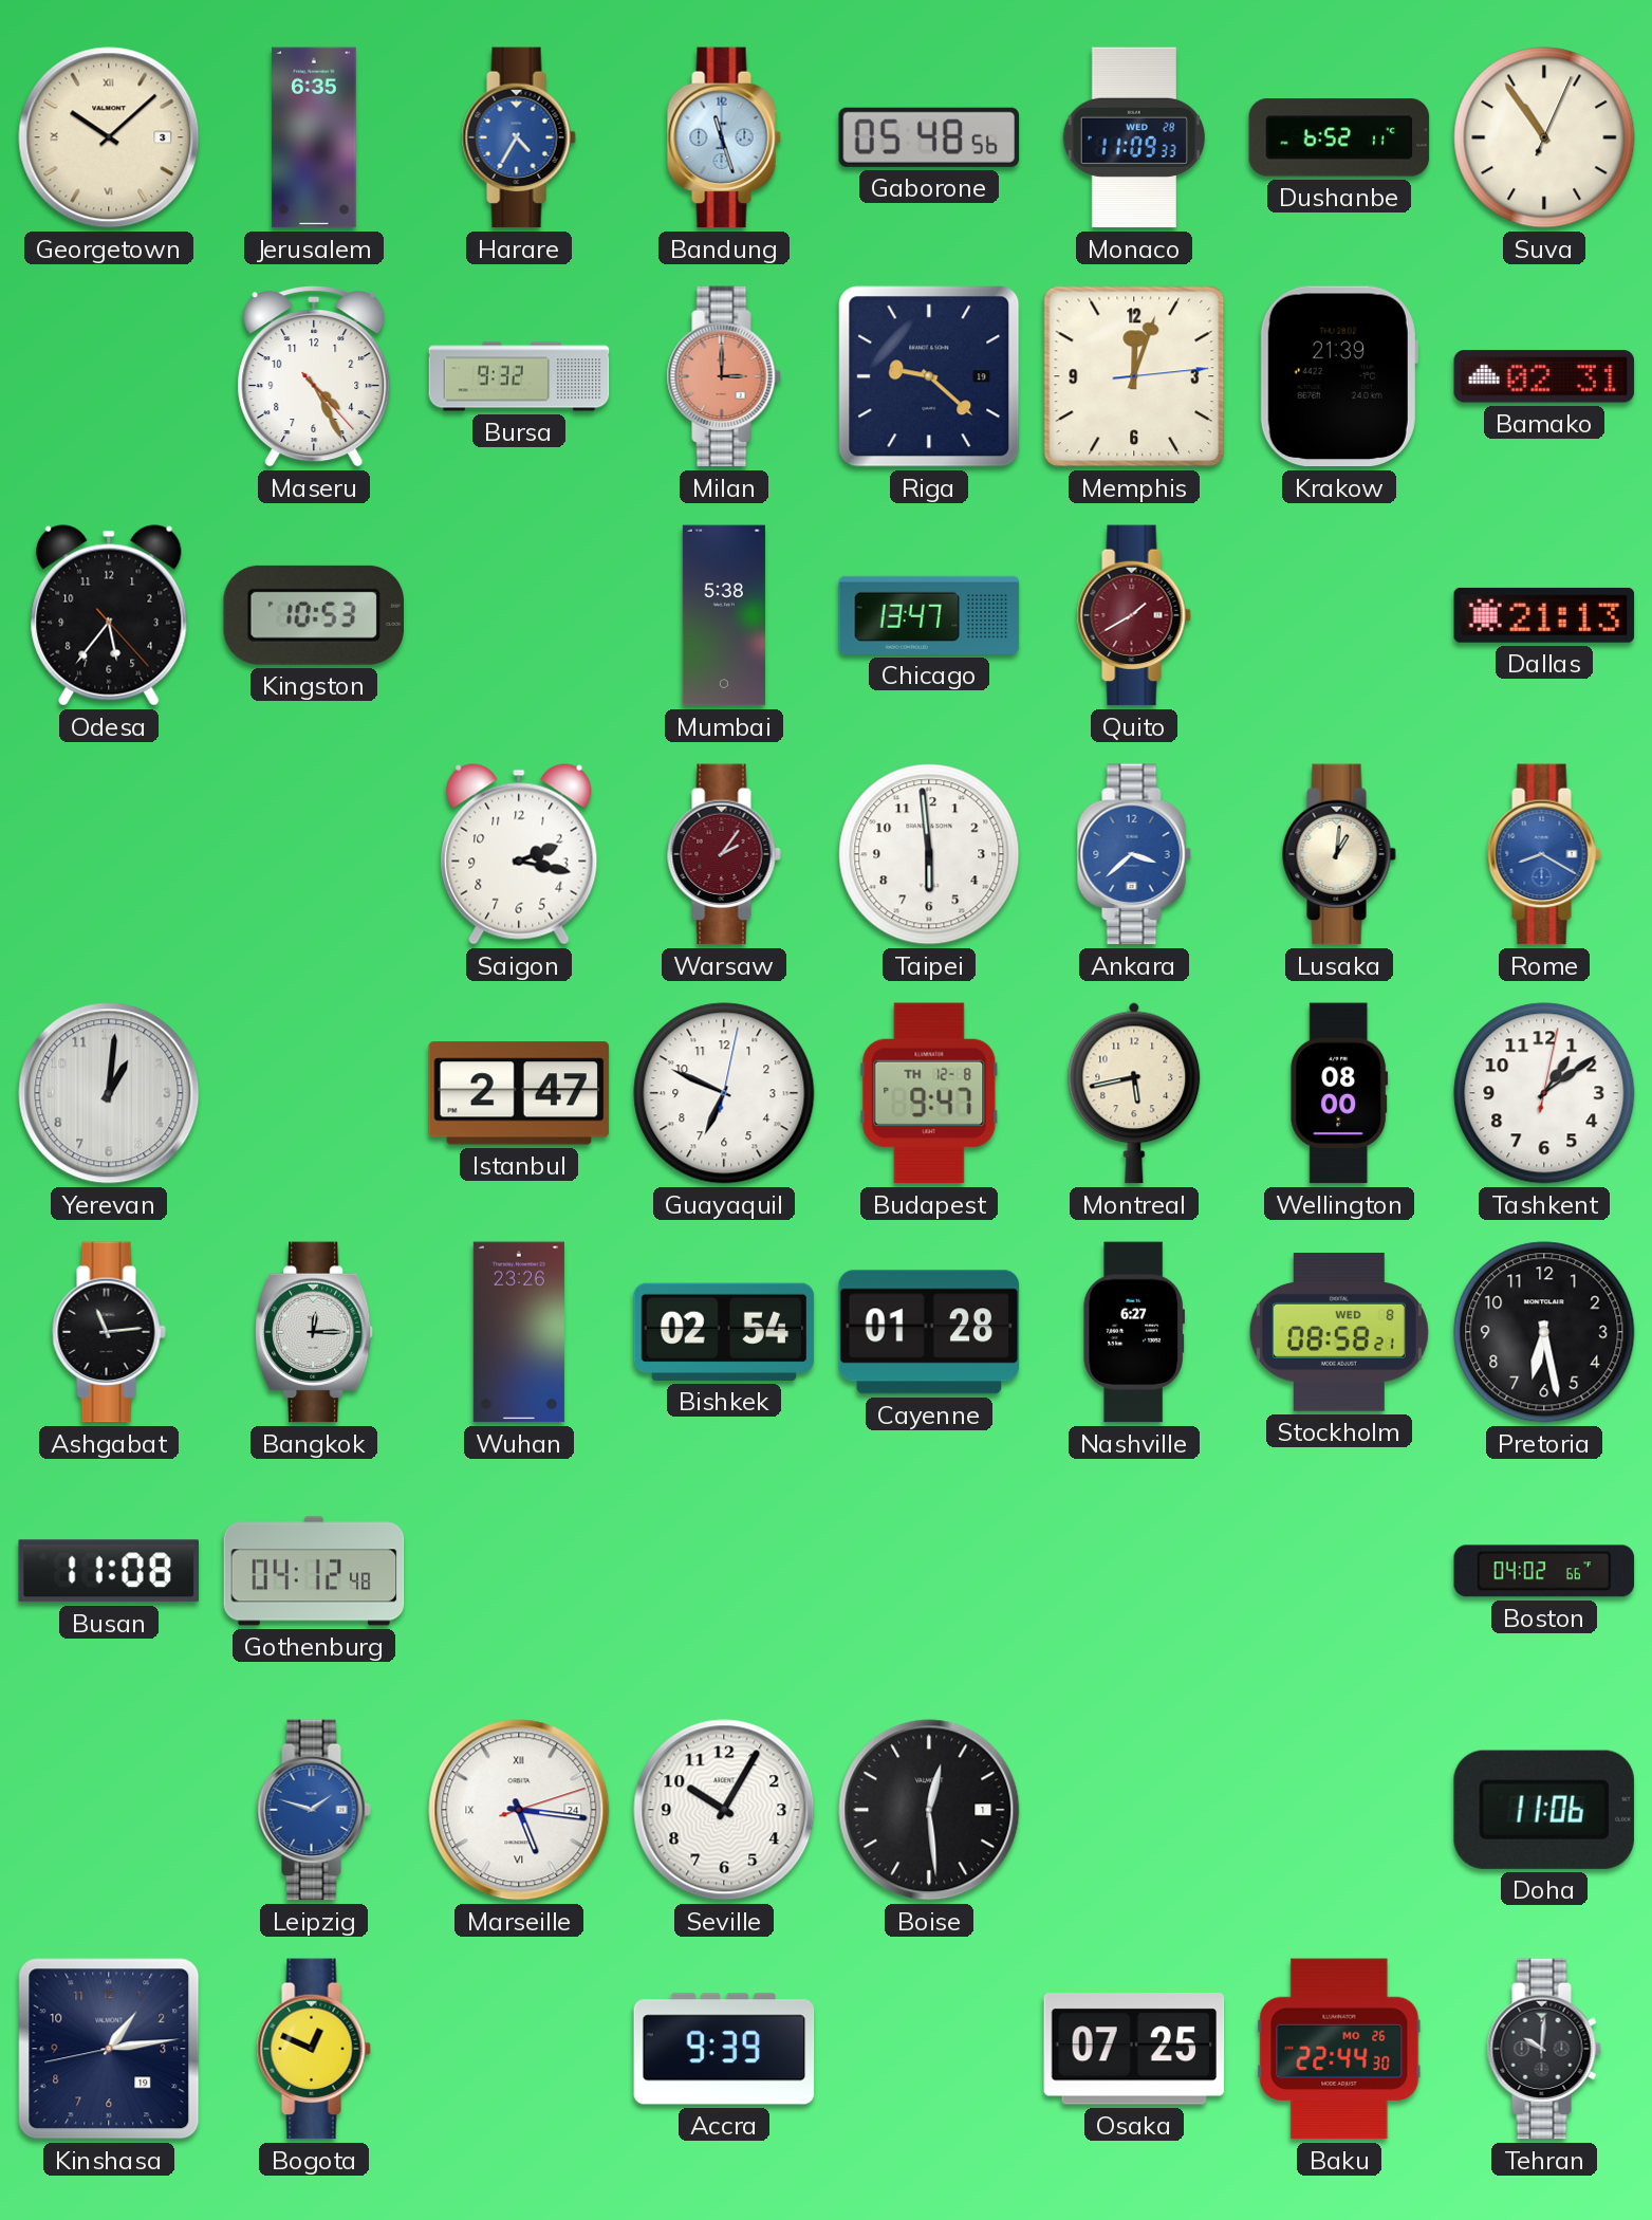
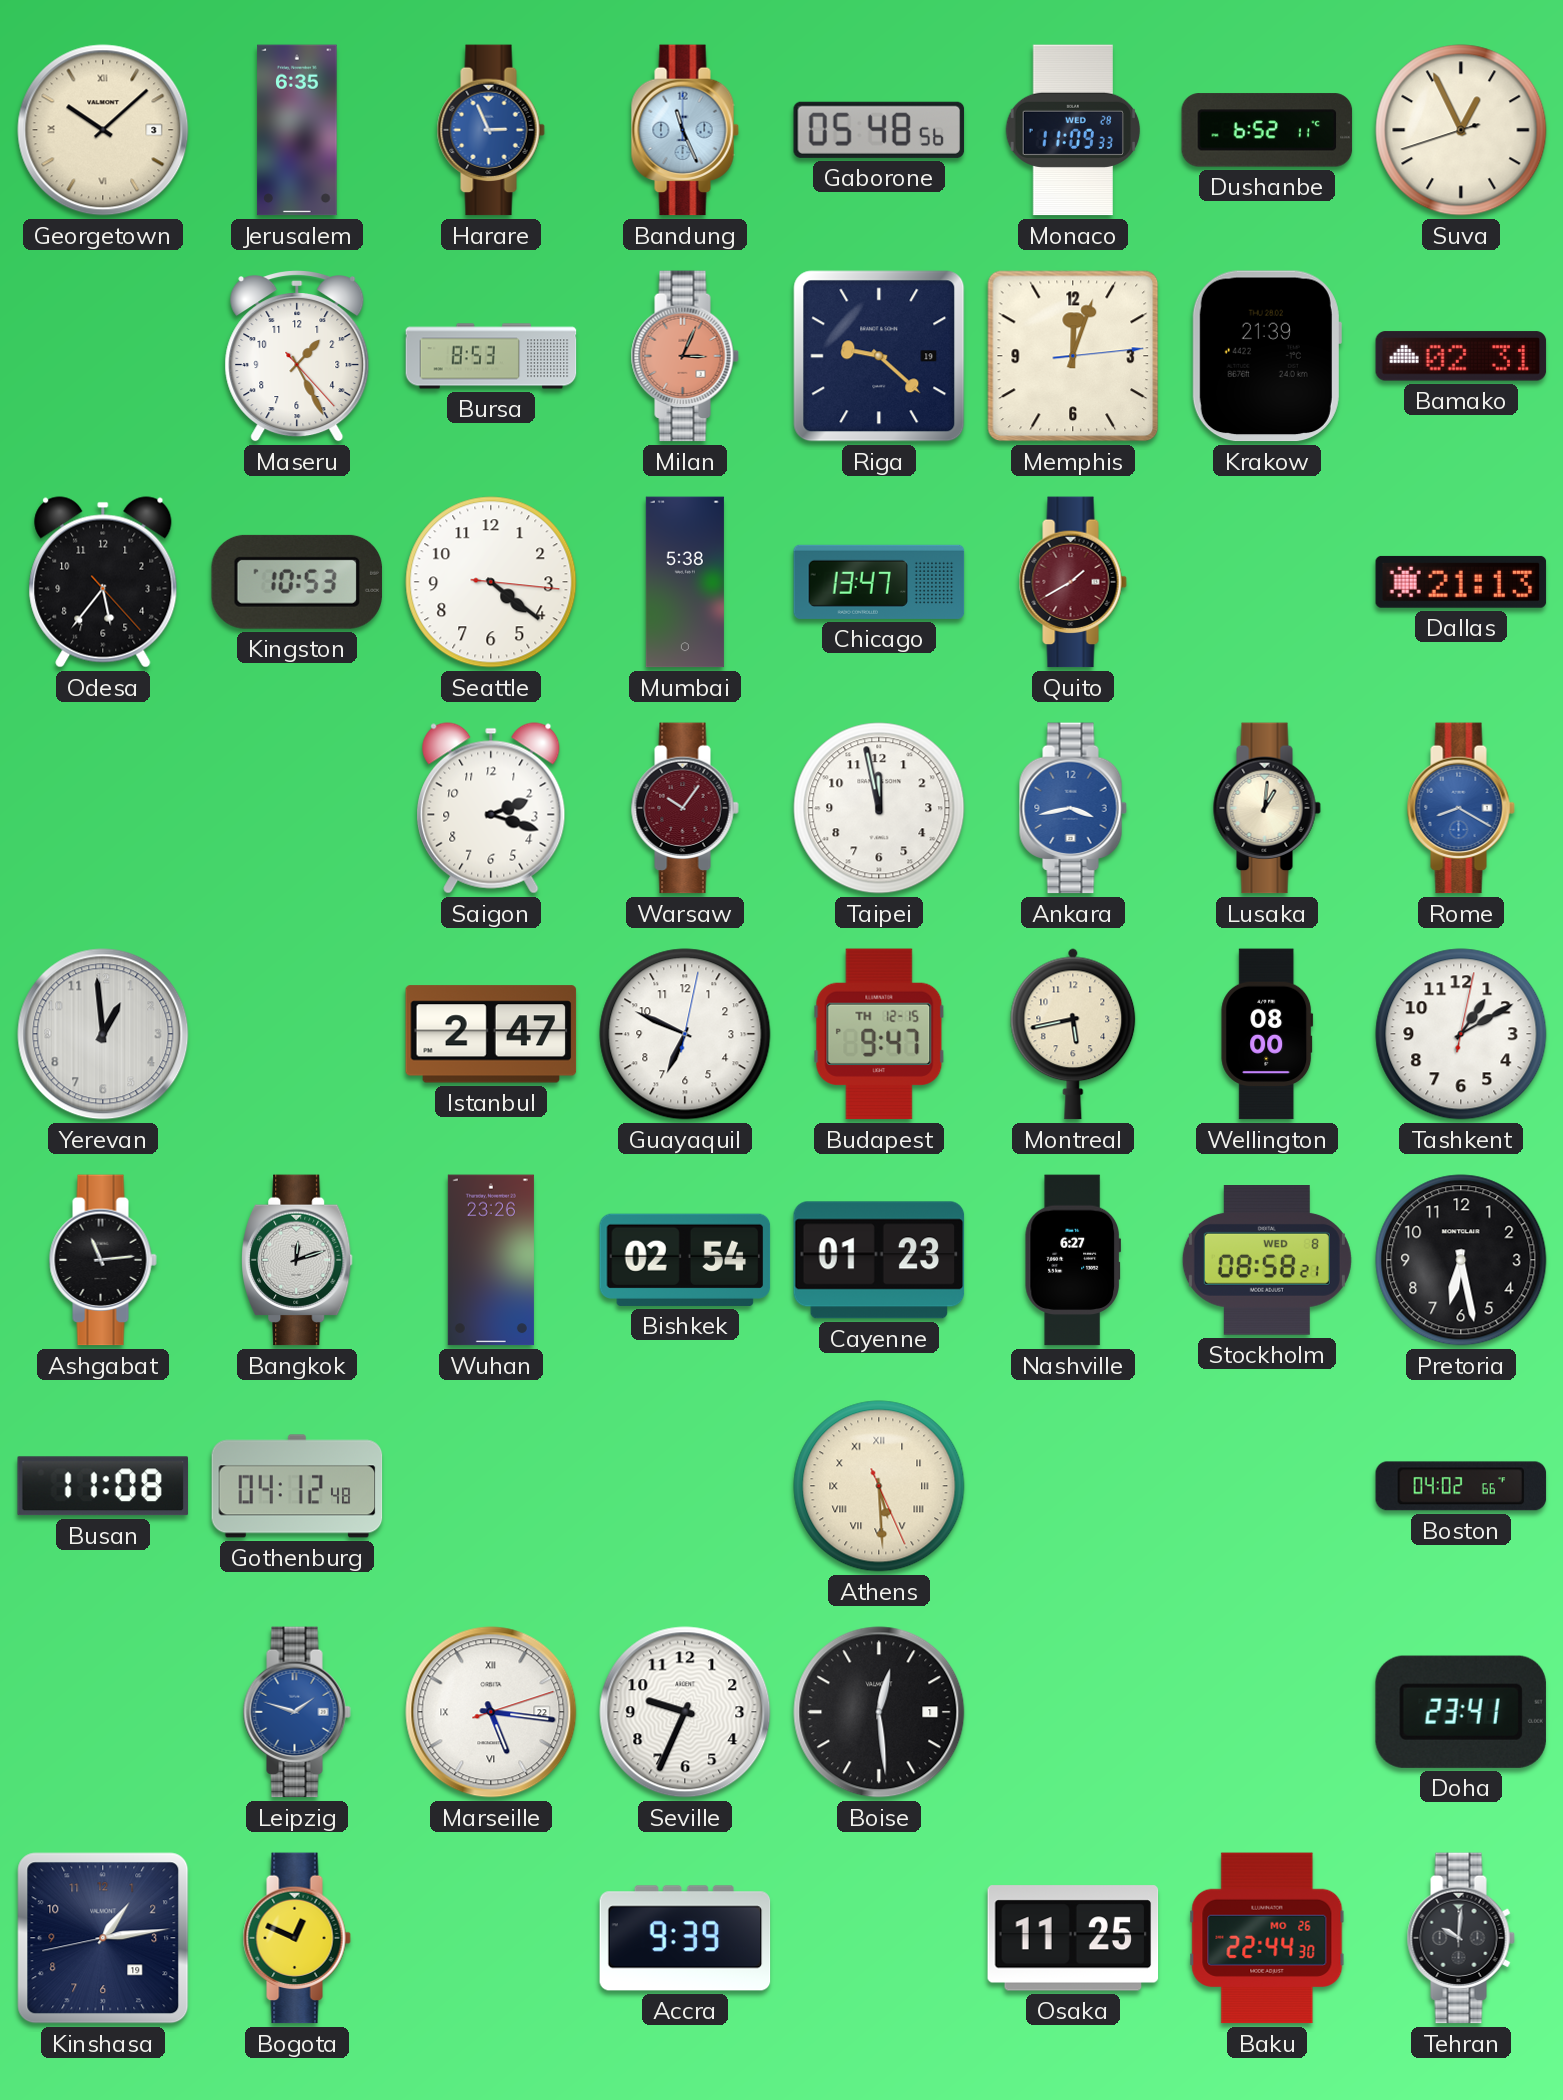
Harare: 4:35 -> 2:56 (491, 130)
Bandung: 11:27 -> 11:26 (685, 130)
Suva: 10:54 -> 12:55 (1461, 130)
Maseru: 4:25 -> 1:25 (297, 357)
Bursa: 9:32 -> 8:53 (491, 356)
Milan: 3:00 -> 3:04 (685, 356)
Seattle: none -> 4:21 (491, 582)
Saigon: 2:17 -> 2:18 (491, 808)
Warsaw: 2:06 -> 10:06 (685, 808)
Taipei: 5:59 -> 11:58 (879, 808)
Ankara: 3:38 -> 3:43 (1073, 808)
Yerevan: 1:01 -> 12:59 (103, 1034)
Budapest date: TH 12-8 -> TH 12-15 (879, 1034)
Tashkent: 1:09 -> 1:10 (1461, 1034)
Bangkok: 12:15 -> 12:12 (298, 1260)
Cayenne: 01:28 -> 01:23 (879, 1260)
Athens: none -> 5:29 (879, 1486)
Marseille date: 24 -> 22 (491, 1712)
Seville: 10:05 -> 9:34 (685, 1712)
Doha: 11:06 -> 23:41 (1461, 1712)
Osaka: 07:25 -> 11:25 (1073, 1938)
